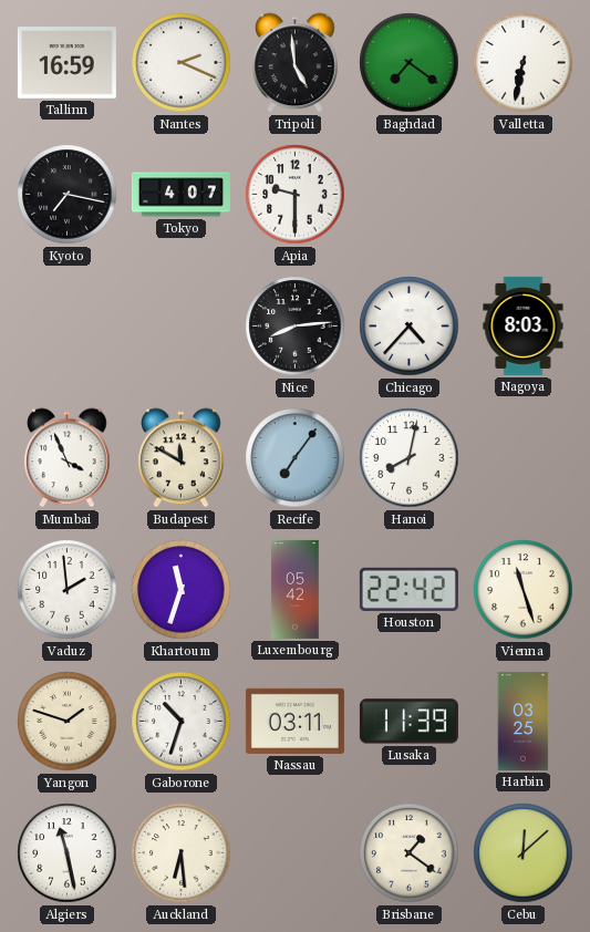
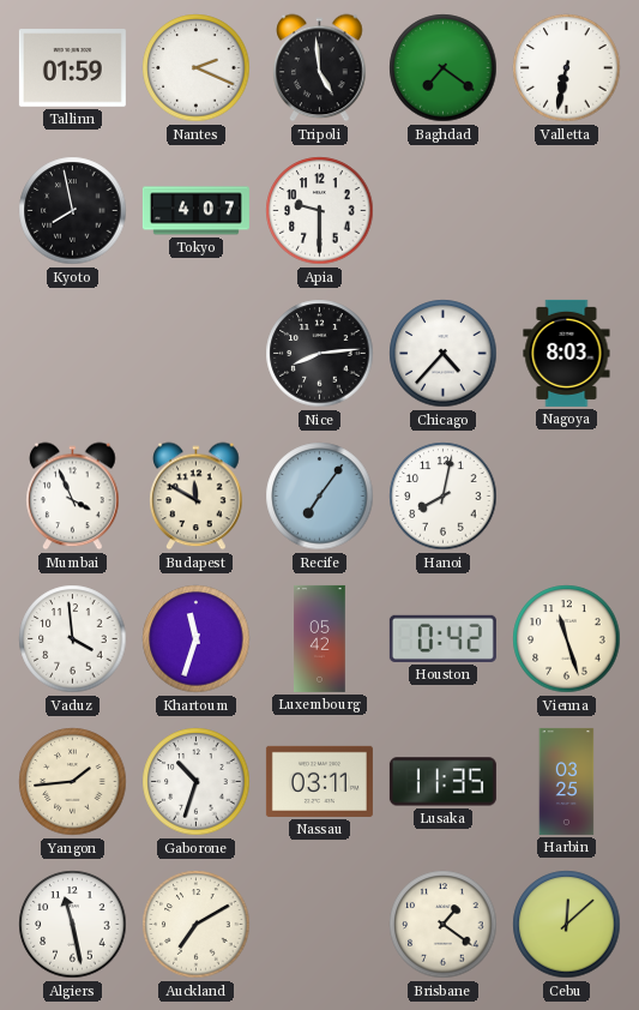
Tallinn: 16:59 -> 01:59 (72, 68)
Kyoto: 7:17 -> 7:58 (73, 211)
Vaduz: 1:59 -> 3:59 (73, 639)
Houston: 22:42 -> 0:42 (442, 638)
Yangon: 1:48 -> 1:44 (73, 782)
Lusaka: 11:39 -> 11:35 (442, 782)
Auckland: 6:29 -> 7:10 (197, 925)
